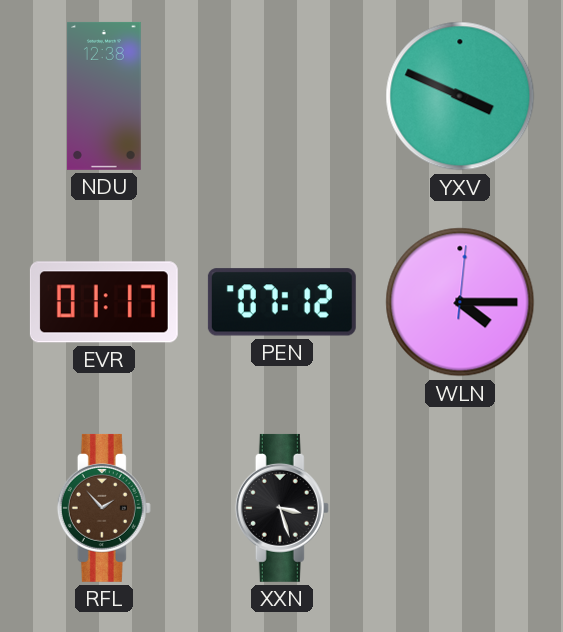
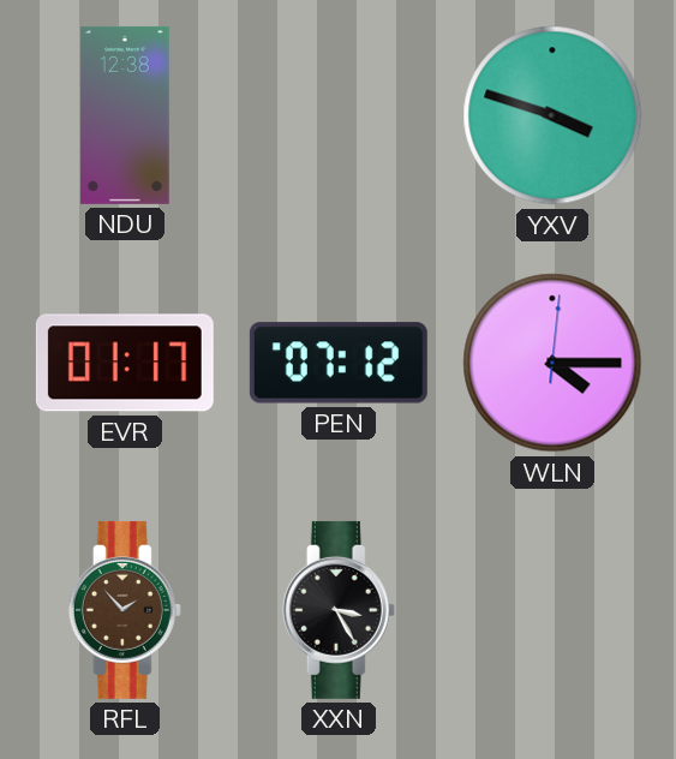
YXV: 3:49 -> 3:48 (552, 115)
XXN: 3:27 -> 3:25 (339, 610)
